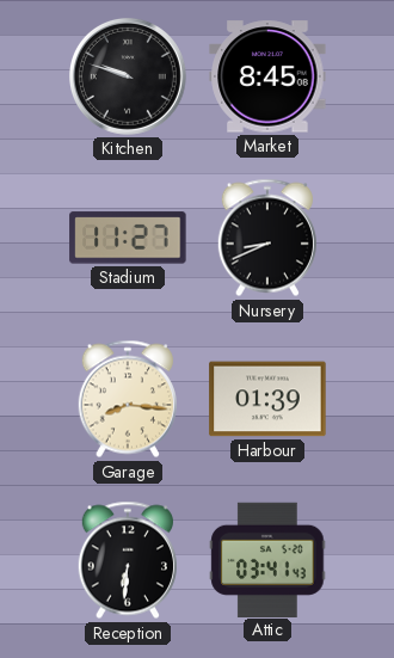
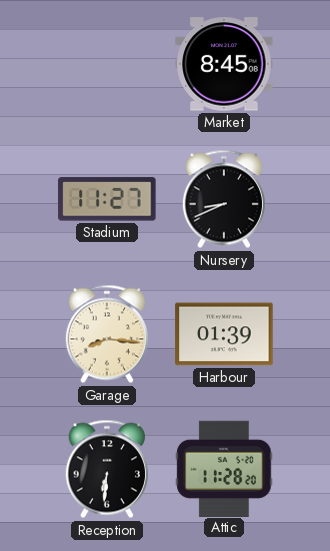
Kitchen: 9:48 -> none (128, 76)
Attic: 03:41 -> 11:28 (224, 468)
